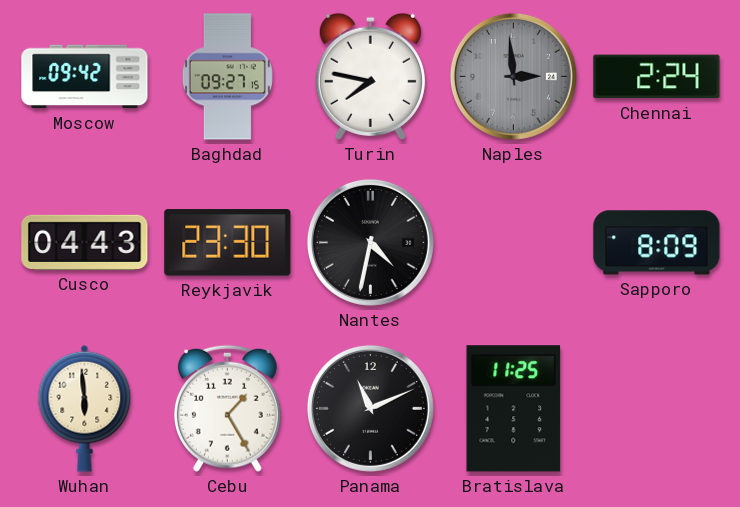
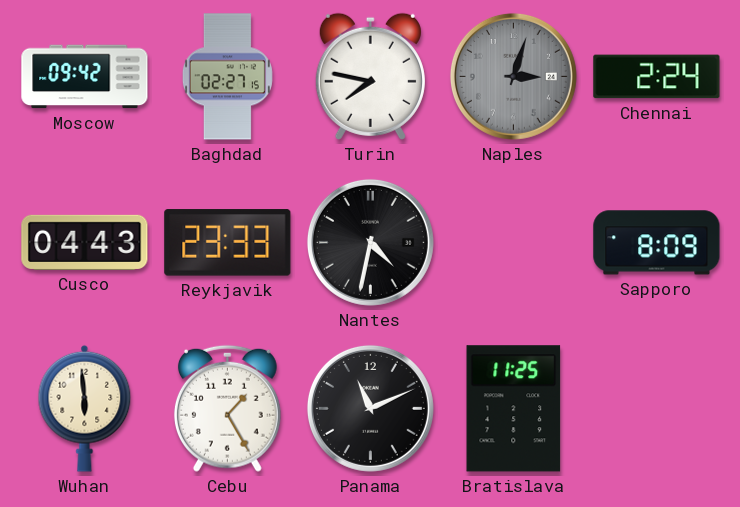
Baghdad: 09:27 -> 02:27 (227, 77)
Naples: 2:59 -> 3:03 (513, 76)
Reykjavik: 23:30 -> 23:33 (228, 243)
